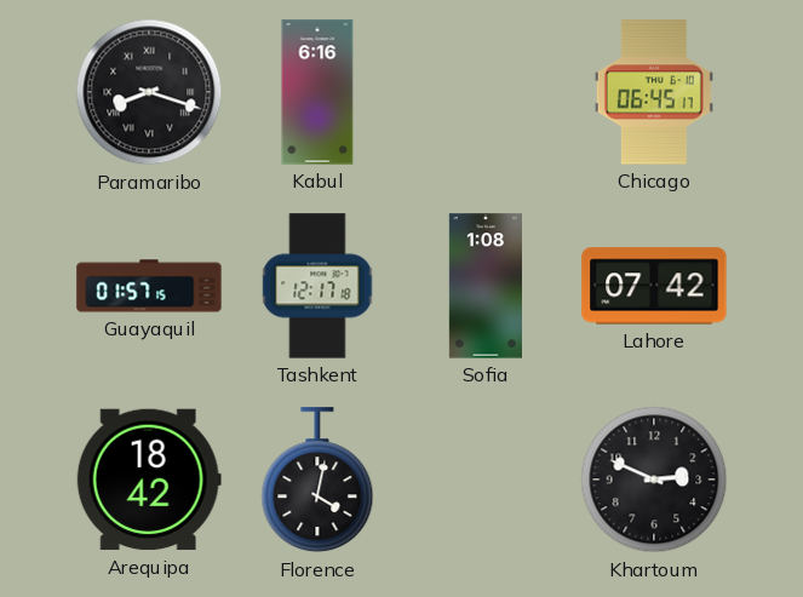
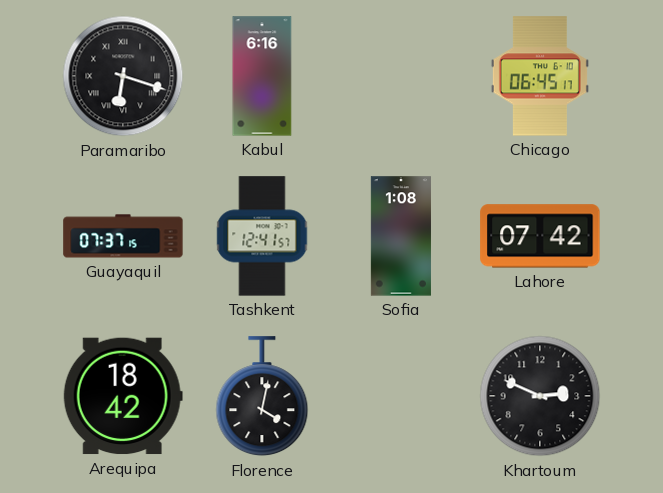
Paramaribo: 8:18 -> 6:18 (123, 76)
Guayaquil: 01:57 -> 07:37 (123, 236)
Tashkent: 12:17 -> 12:41 (262, 236)
